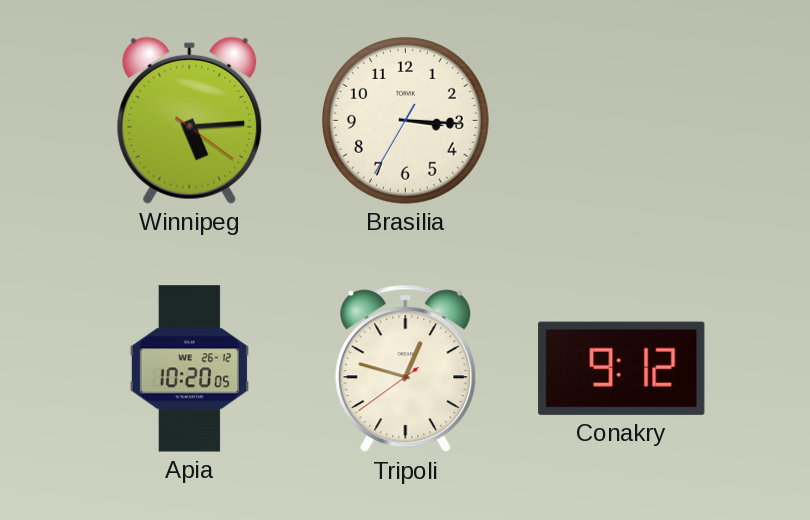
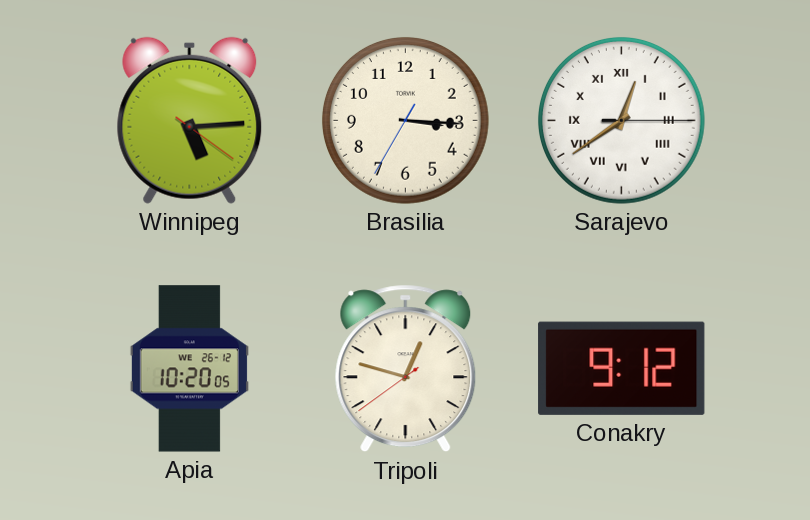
Sarajevo: none -> 12:39 (621, 120)
